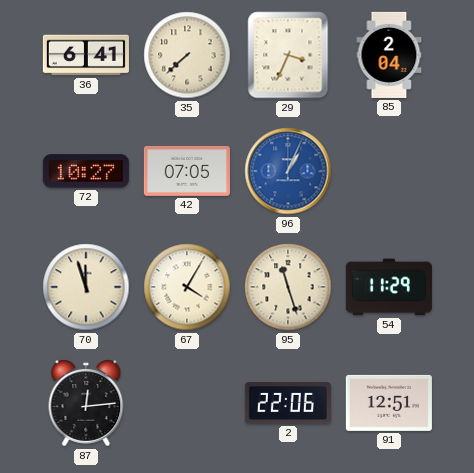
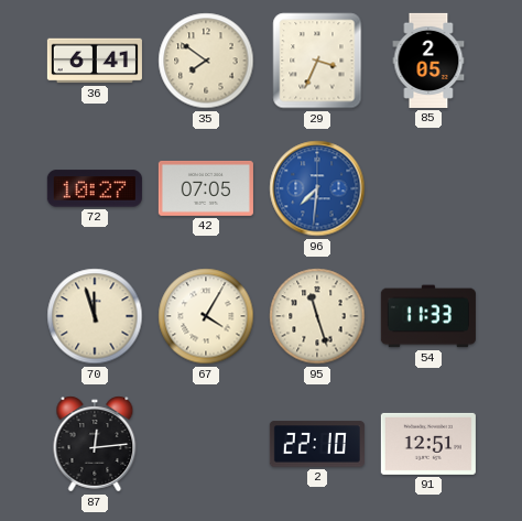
35: 7:38 -> 7:51 (206, 61)
85: 2:04 -> 2:05 (428, 61)
96: 1:04 -> 7:31 (317, 188)
54: 11:29 -> 11:33 (428, 316)
2: 22:06 -> 22:10 (317, 444)
